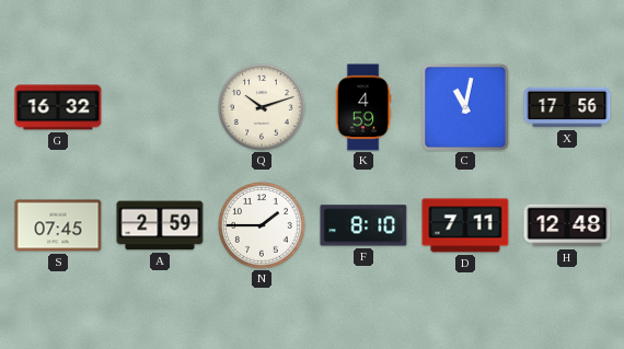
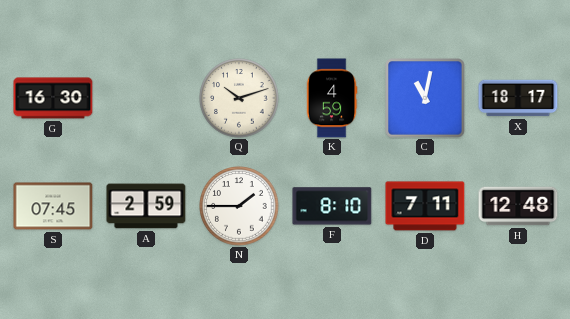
G: 16:32 -> 16:30 (53, 98)
X: 17:56 -> 18:17 (518, 98)
